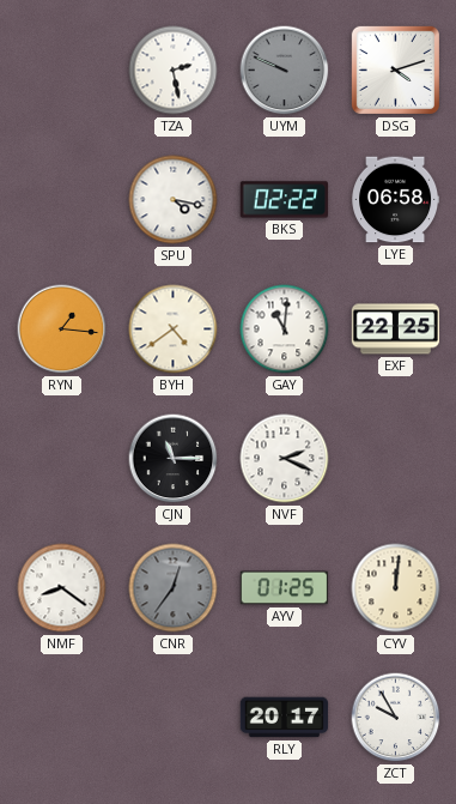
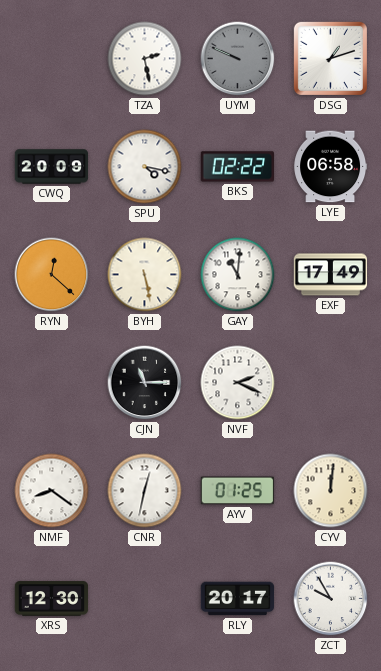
DSG: 4:12 -> 1:12 (330, 58)
CWQ: none -> 20:09 (52, 167)
RYN: 1:16 -> 12:22 (52, 275)
BYH: 4:39 -> 5:28 (145, 275)
EXF: 22:25 -> 17:49 (331, 275)
CNR: 12:36 -> 12:32 (145, 491)
CNR dial: grey -> white (145, 491)
XRS: none -> 12:30 (52, 599)
